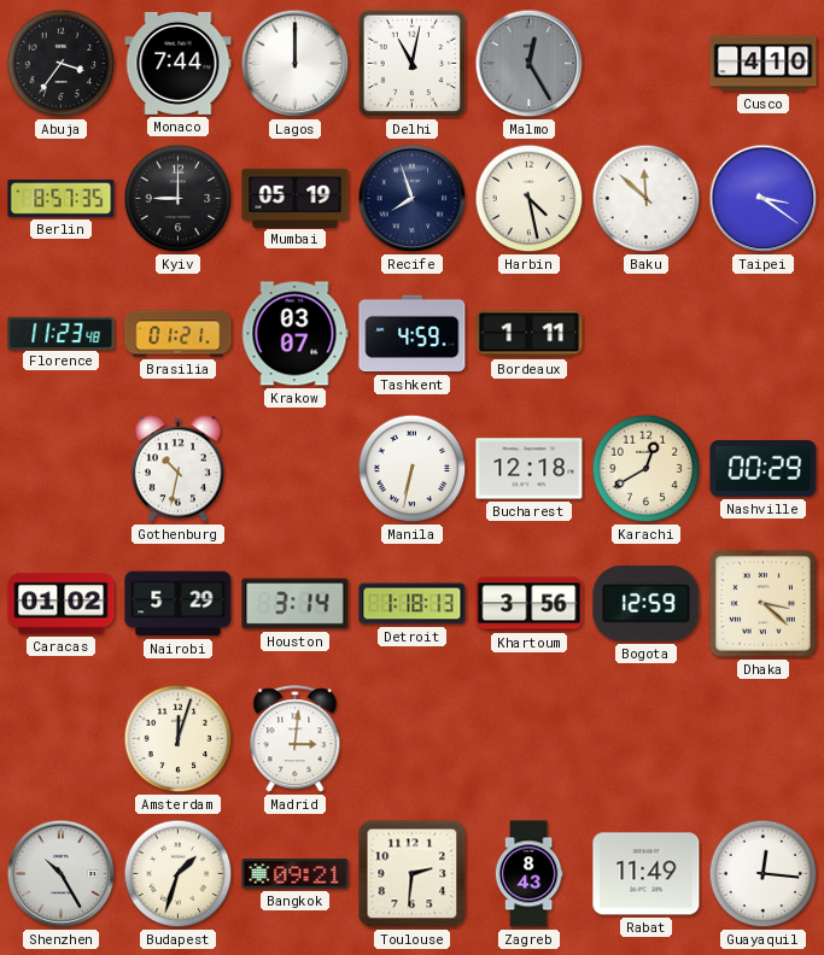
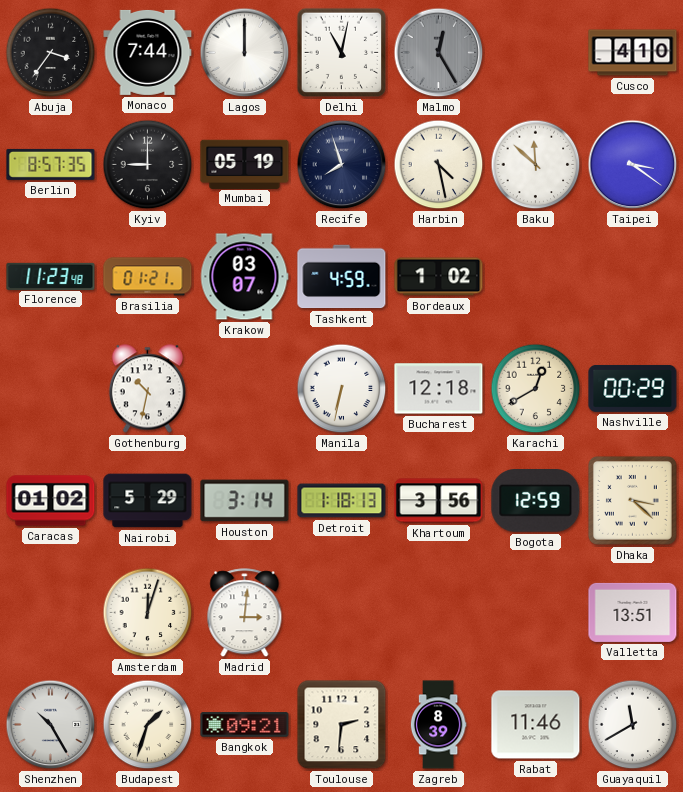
Bordeaux: 1:11 -> 1:02 (439, 277)
Valletta: none -> 13:51 (633, 612)
Zagreb: 8:43 -> 8:39 (438, 725)
Rabat: 11:49 -> 11:46 (536, 725)
Guayaquil: 12:16 -> 11:40 (633, 725)
